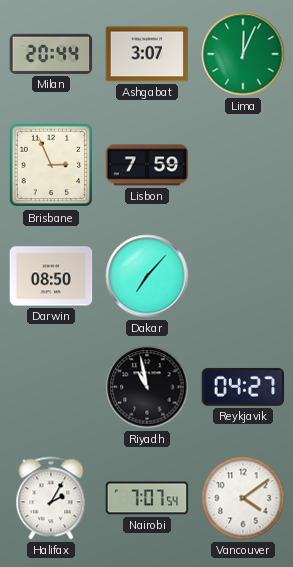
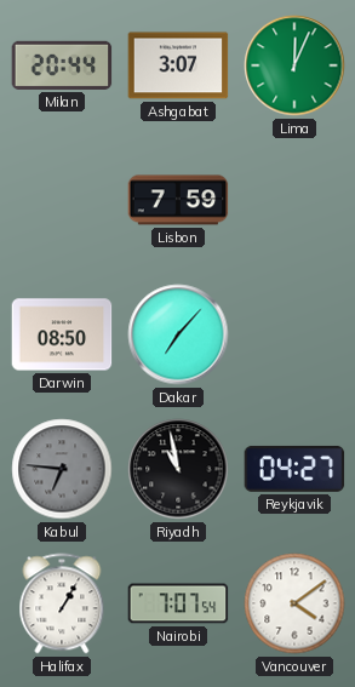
Brisbane: 2:56 -> none (51, 165)
Kabul: none -> 6:46 (62, 469)
Halifax: 2:05 -> 1:05 (62, 603)
